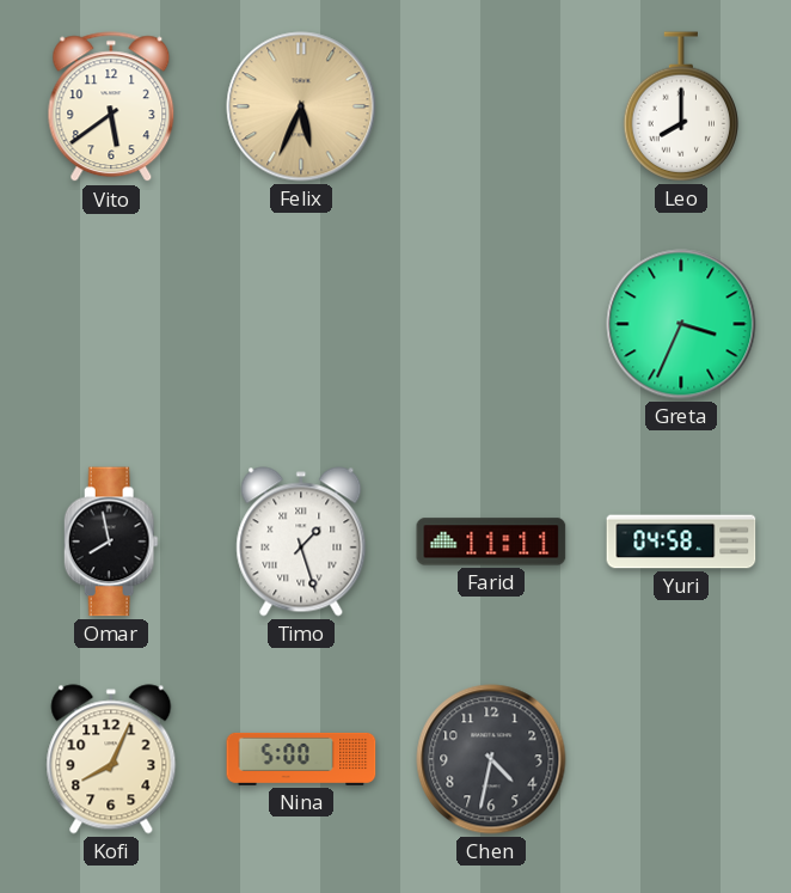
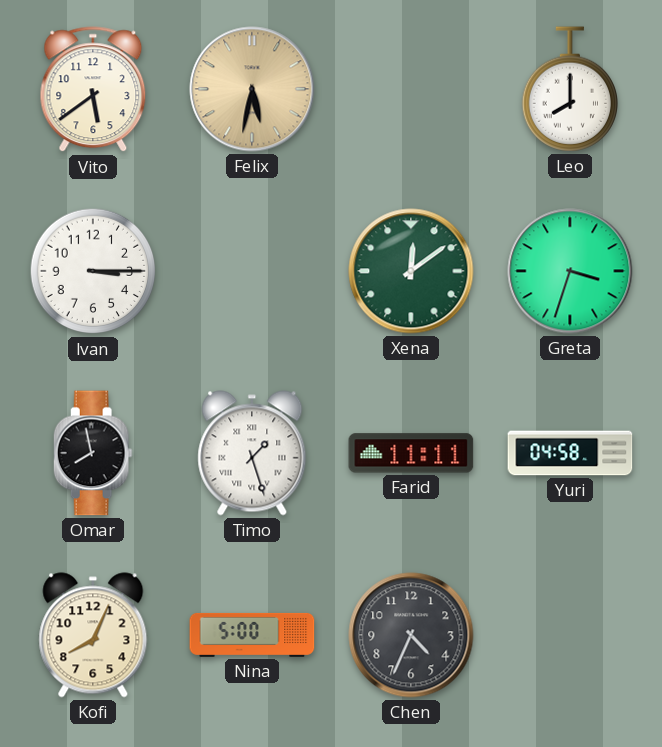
Felix: 5:34 -> 5:32 (252, 89)
Ivan: none -> 3:15 (93, 271)
Xena: none -> 12:09 (411, 271)
Greta: 3:34 -> 3:33 (570, 271)
Chen: 4:32 -> 4:34 (411, 635)
